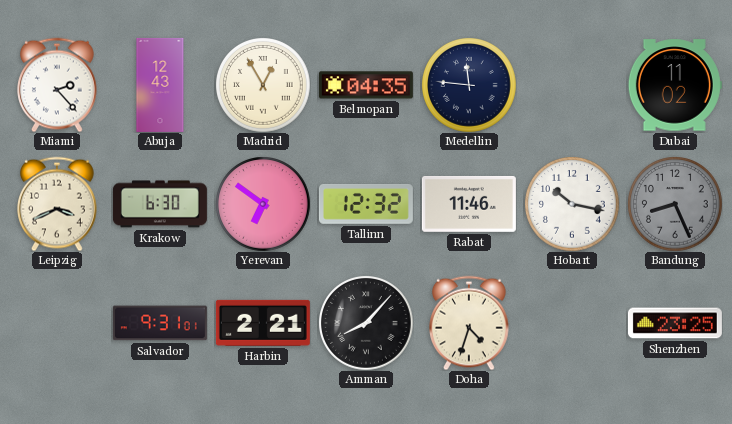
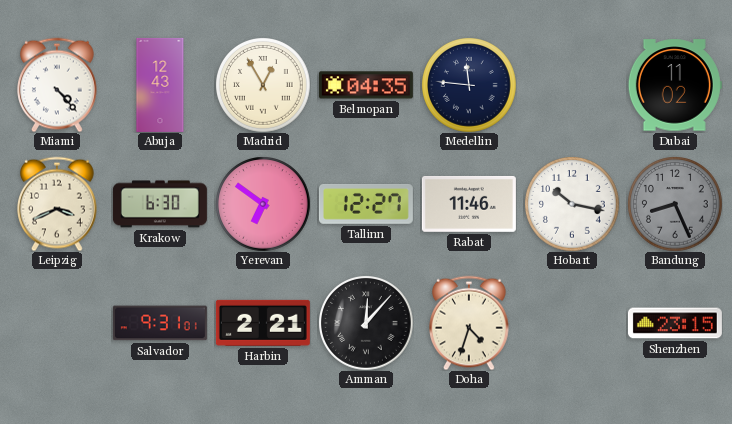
Miami: 2:23 -> 4:23 (58, 85)
Tallinn: 12:32 -> 12:27 (366, 205)
Amman: 8:07 -> 12:07 (366, 323)
Shenzhen: 23:25 -> 23:15 (675, 323)
